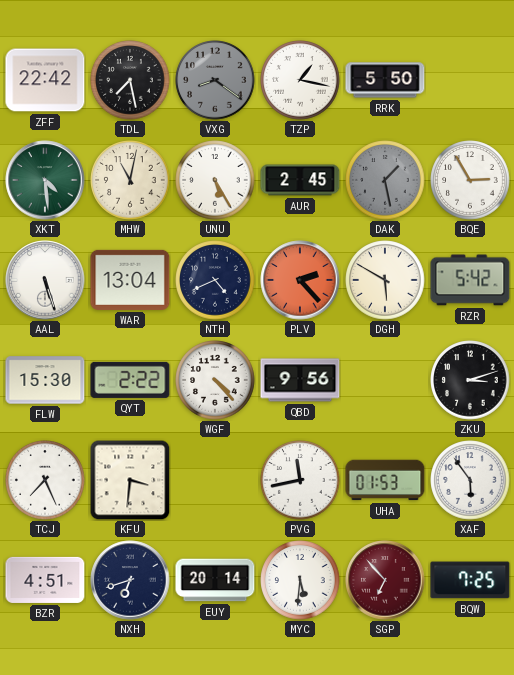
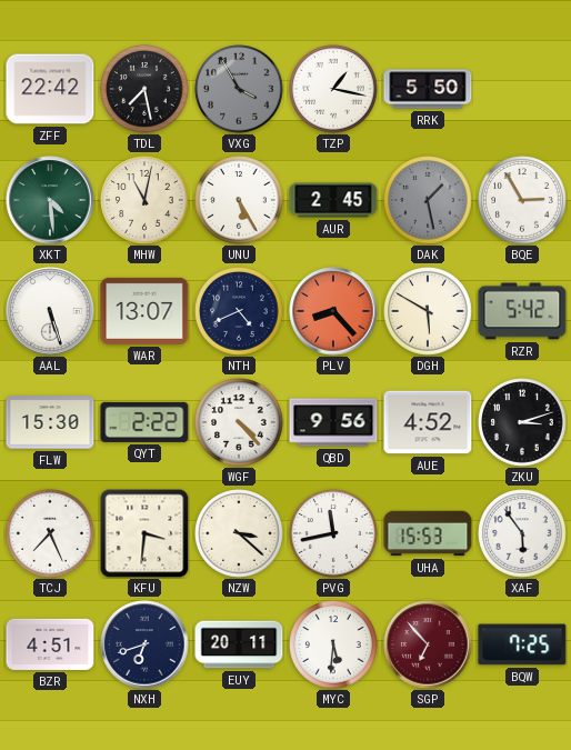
VXG: 8:21 -> 3:55 (239, 89)
WAR: 13:04 -> 13:07 (144, 311)
PLV: 2:23 -> 8:23 (333, 311)
AUE: none -> 4:52 (428, 422)
NZW: none -> 3:22 (239, 533)
UHA: 01:53 -> 15:53 (428, 533)
EUY: 20:14 -> 20:11 (239, 644)
